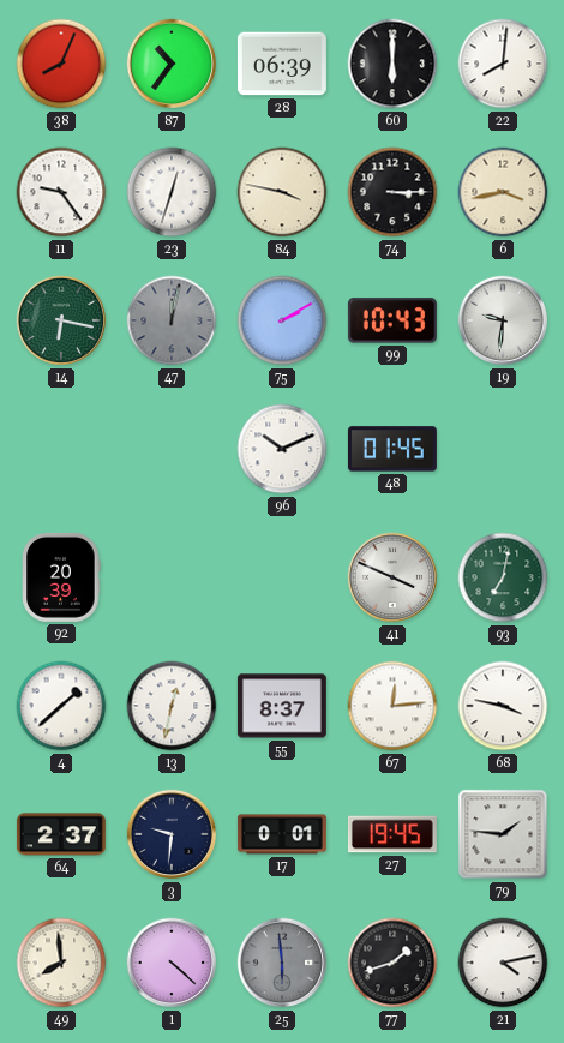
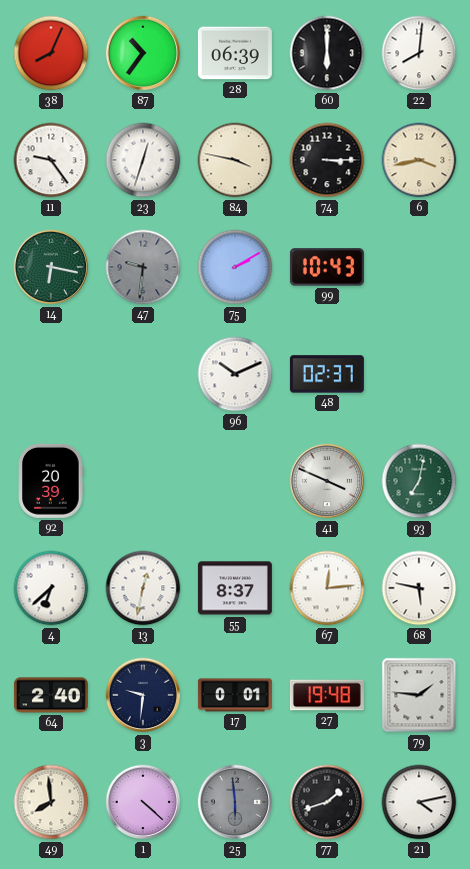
47: 12:02 -> 9:31 (143, 267)
19: 9:31 -> none (503, 320)
48: 01:45 -> 02:37 (327, 374)
4: 1:38 -> 6:38 (51, 588)
68: 3:47 -> 5:47 (419, 588)
64: 2:37 -> 2:40 (51, 695)
27: 19:45 -> 19:48 (327, 695)
